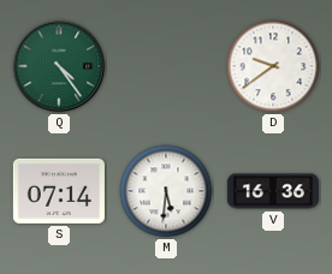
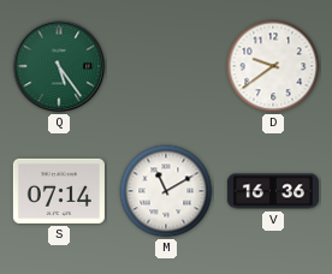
Q: 4:24 -> 5:24 (59, 66)
M: 5:31 -> 11:10 (166, 191)
